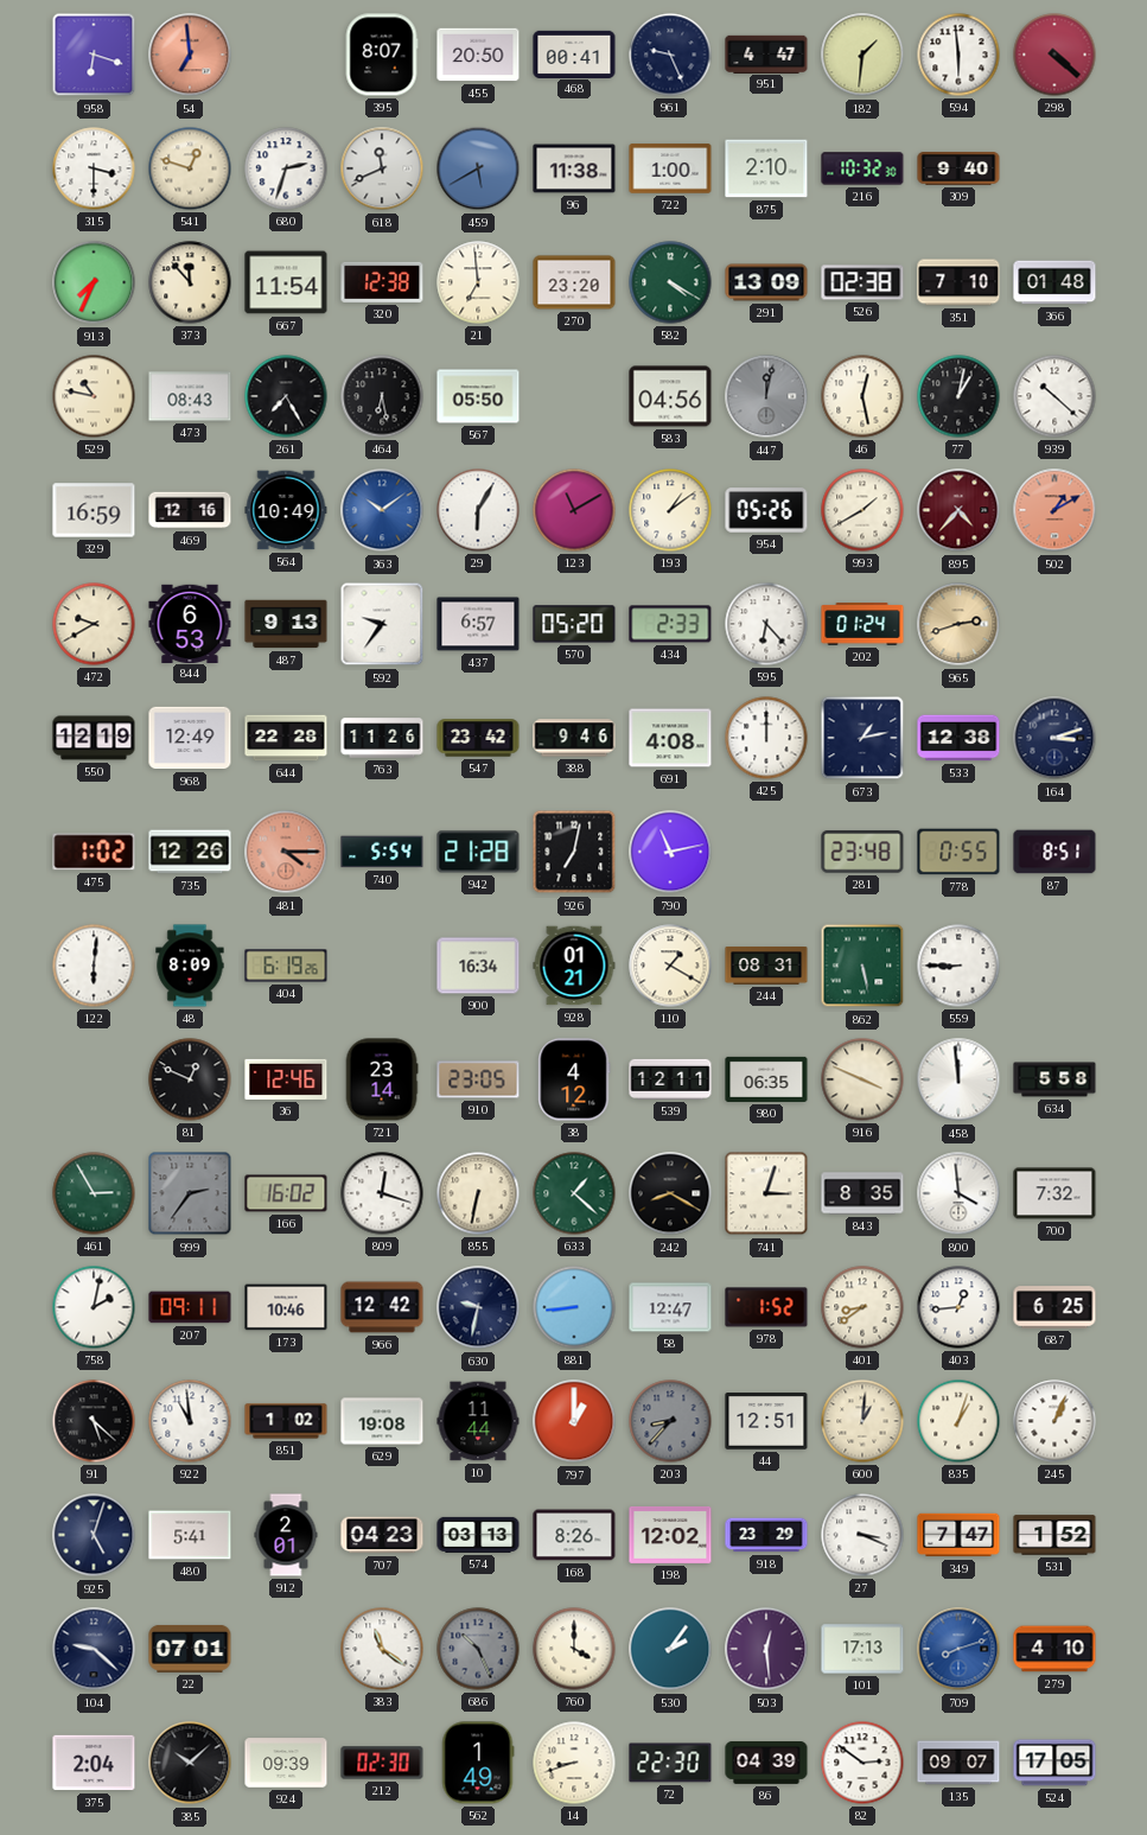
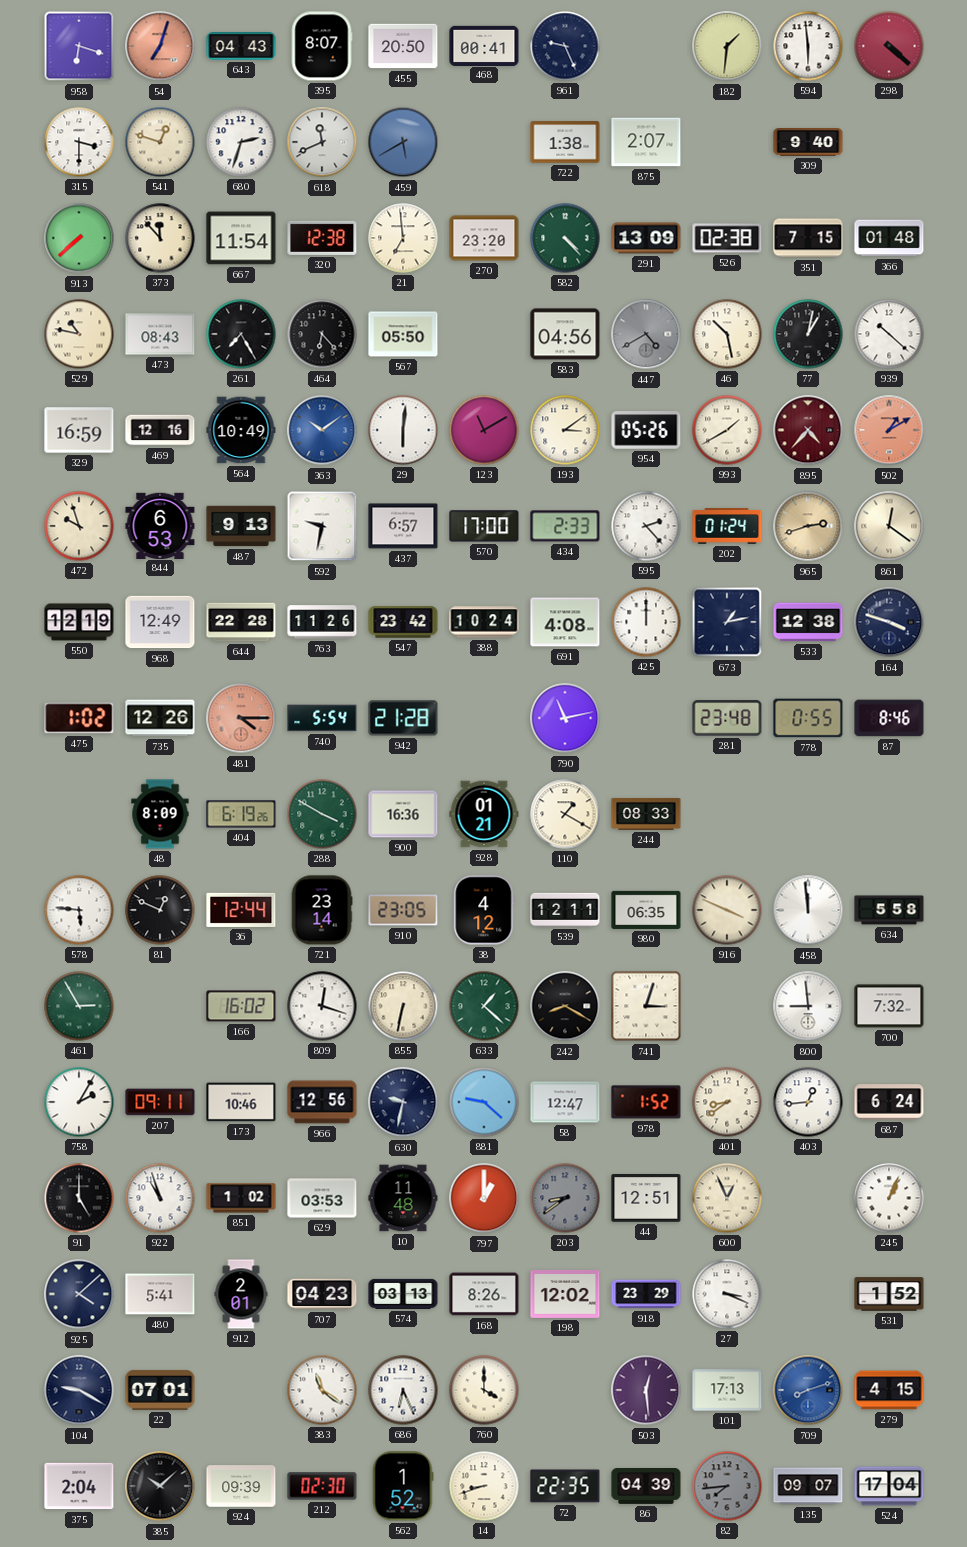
54: 6:59 -> 7:03 (160, 46)
643: none -> 04:43 (241, 47)
951: 4:47 -> none (766, 53)
96: 11:38 -> none (574, 168)
722: 1:00 -> 1:38 (565, 142)
875: 2:10 -> 2:07 (646, 142)
216: 10:32 -> none (862, 168)
913: 7:34 -> 7:38 (79, 238)
582: 4:20 -> 4:23 (565, 238)
351: 7:10 -> 7:15 (808, 238)
464: 6:28 -> 6:23 (322, 334)
447: 12:02 -> 4:40 (646, 334)
46: 12:28 -> 10:28 (727, 334)
29: 6:05 -> 6:01 (403, 430)
193: 1:09 -> 3:09 (565, 430)
472: 9:40 -> 9:57 (79, 526)
592: 9:36 -> 9:32 (322, 526)
570: 05:20 -> 17:00 (484, 526)
595: 6:23 -> 2:23 (646, 526)
861: none -> 12:21 (889, 526)
388: 9:46 -> 10:24 (484, 622)
164: 3:12 -> 3:48 (889, 622)
926: 7:02 -> none (574, 852)
87: 8:51 -> 8:46 (889, 718)
122: 6:01 -> none (94, 966)
288: none -> 3:50 (322, 814)
900: 16:34 -> 16:36 (403, 814)
244: 08:31 -> 08:33 (646, 815)
862: 5:28 -> none (862, 966)
559: 8:45 -> none (958, 966)
578: none -> 5:46 (79, 910)
36: 12:46 -> 12:44 (241, 910)
999: 2:36 -> none (190, 1193)
843: 8:35 -> none (862, 1193)
800: 3:59 -> 8:59 (808, 1006)
758: 2:02 -> 2:05 (79, 1102)
966: 12:42 -> 12:56 (322, 1102)
881: 8:44 -> 9:22 (484, 1102)
687: 6:25 -> 6:24 (889, 1102)
91: 5:22 -> 5:00 (79, 1198)
922: 10:59 -> 10:57 (160, 1198)
629: 19:08 -> 03:53 (322, 1198)
10: 11:44 -> 11:48 (403, 1198)
203: 8:37 -> 8:39 (565, 1198)
600: 1:01 -> 12:56 (727, 1198)
835: 1:03 -> none (958, 1421)
925: 5:03 -> 4:08 (79, 1294)
349: 7:47 -> none (958, 1535)
104: 9:22 -> 9:20 (79, 1390)
686: 10:26 -> 6:26 (403, 1390)
686 dial: grey -> white (403, 1390)
530: 2:06 -> none (670, 1649)
279: 4:10 -> 4:15 (889, 1390)
562: 1:49 -> 1:52 (403, 1486)
72: 22:30 -> 22:35 (565, 1486)
82: 2:51 -> 7:44 (727, 1486)
82 dial: white -> grey (727, 1486)
524: 17:05 -> 17:04 (889, 1486)
